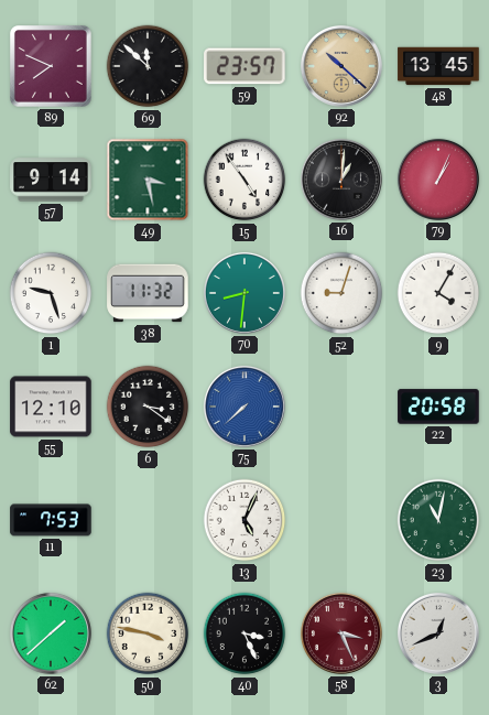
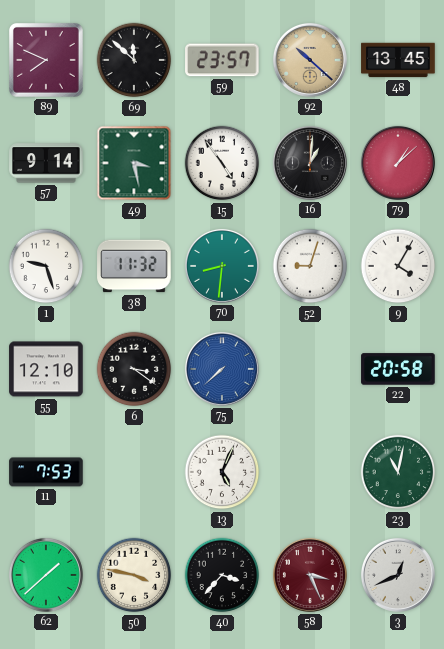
79: 1:04 -> 1:08 (398, 163)
40: 3:26 -> 3:37 (222, 575)
